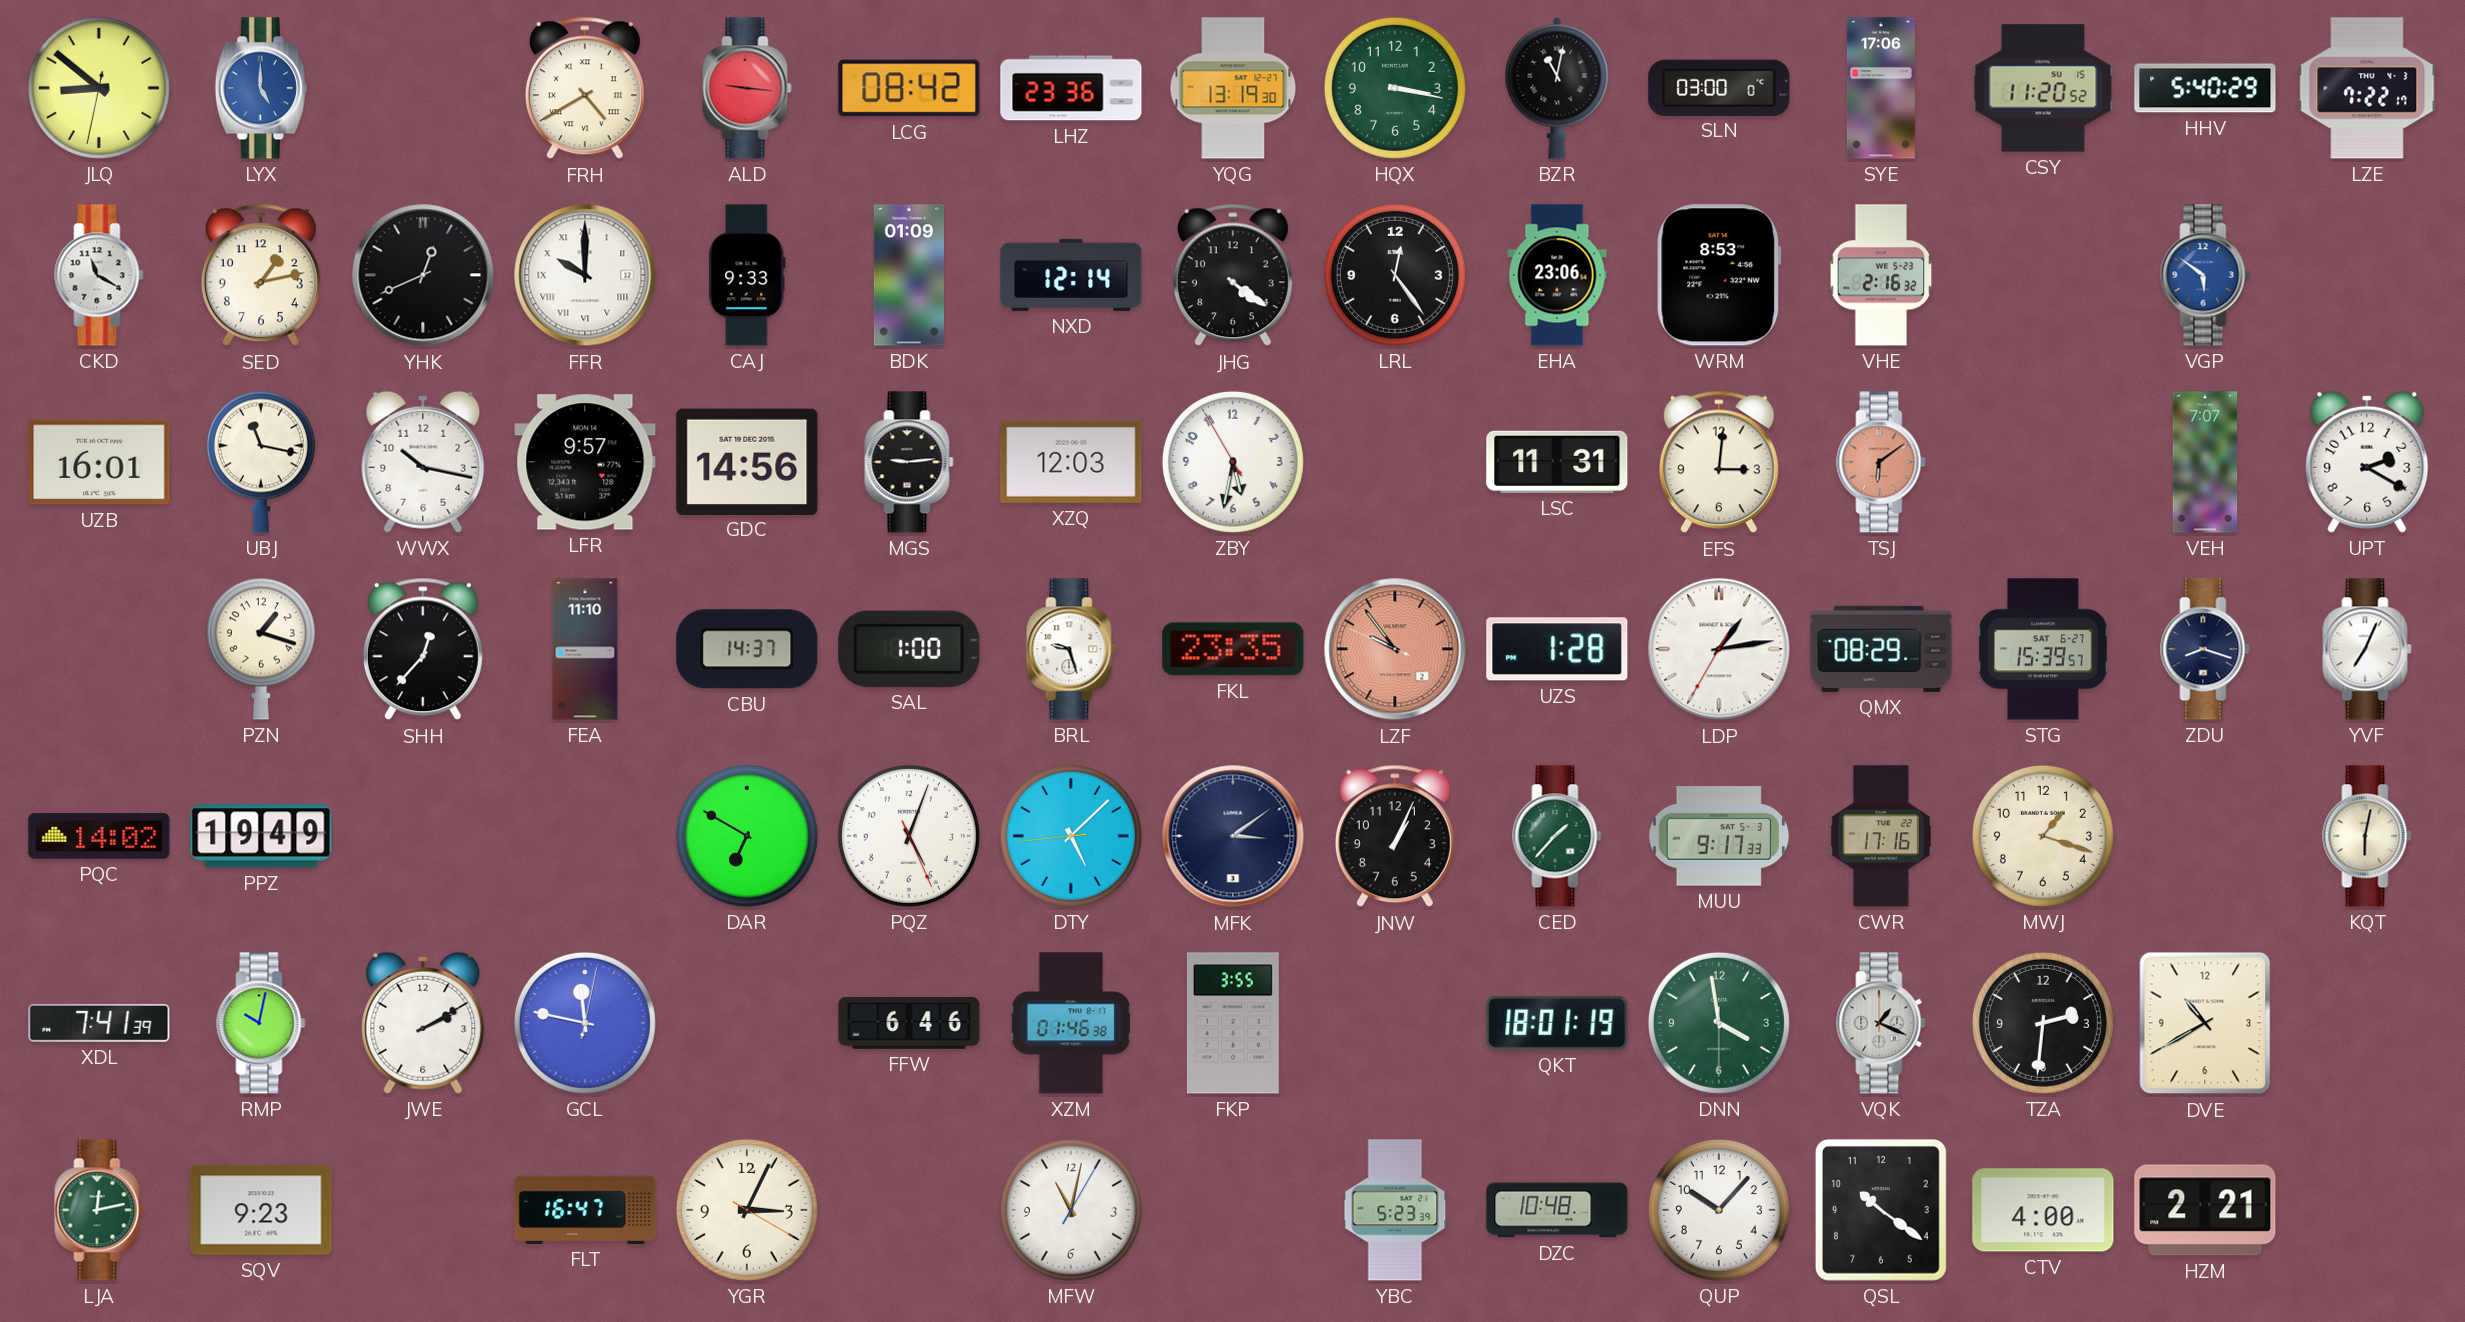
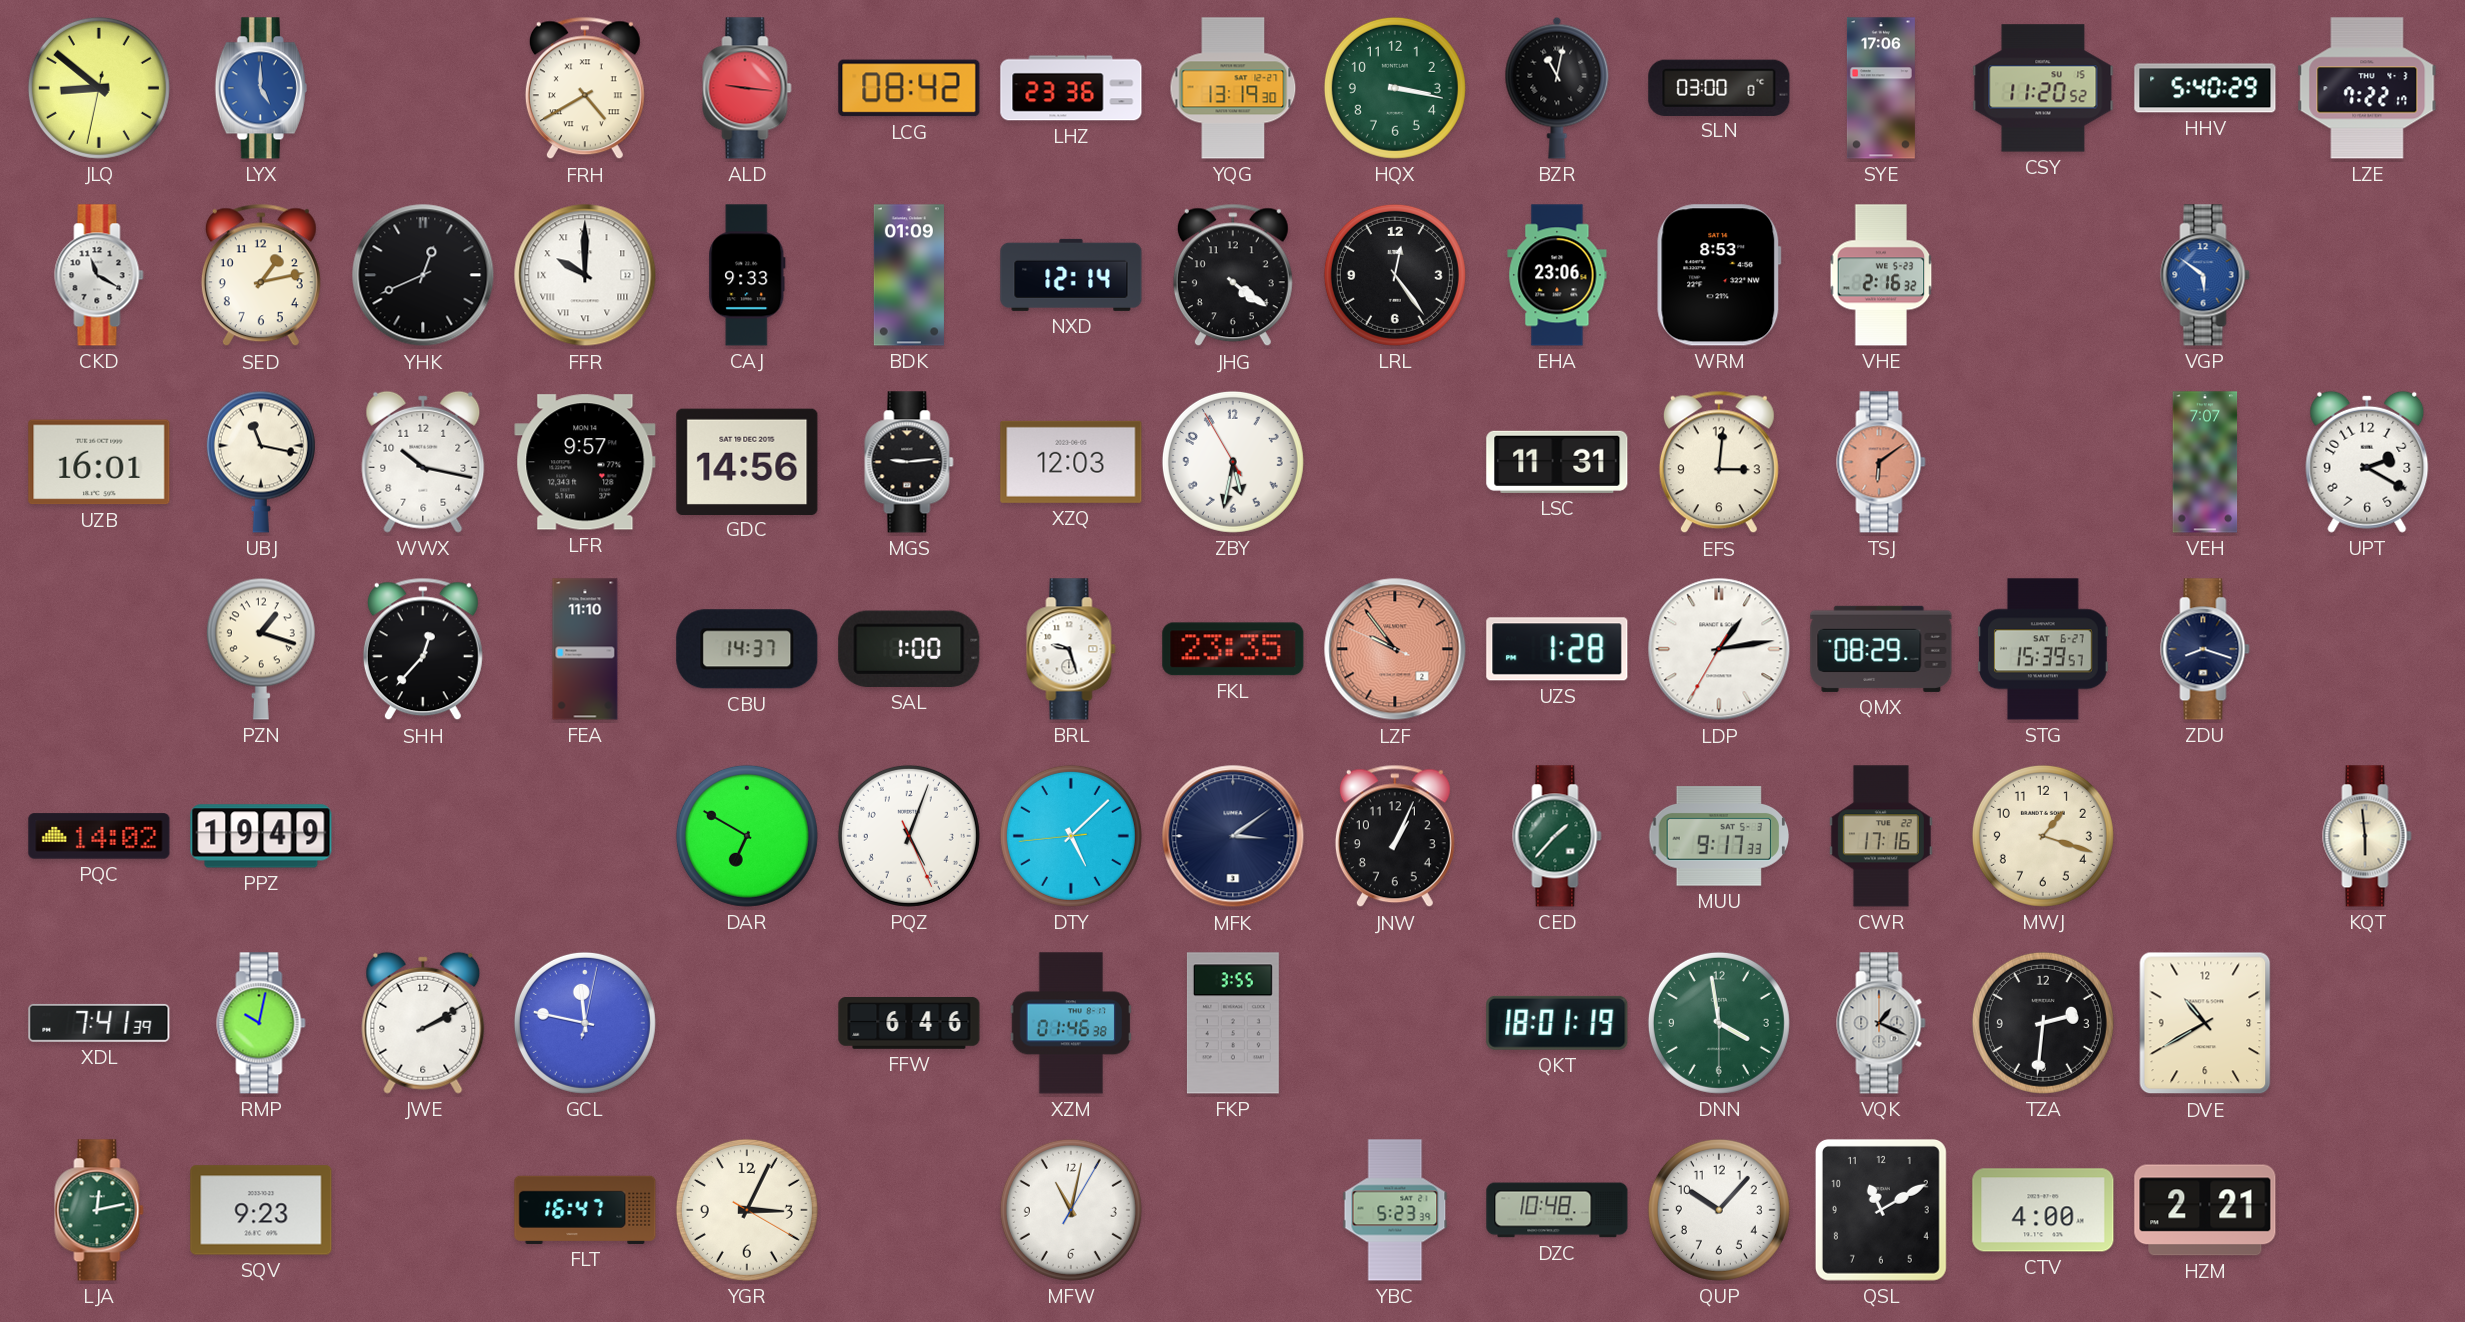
YVF: 7:04 -> none (2367, 649)
KQT: 6:02 -> 5:59 (2367, 836)
QSL: 10:21 -> 11:10 (1881, 1210)
